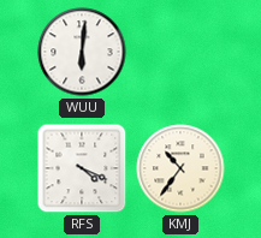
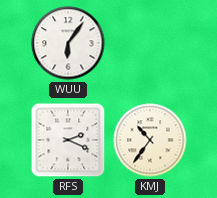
WUU: 6:01 -> 6:06 (68, 43)
RFS: 4:19 -> 2:19 (68, 140)
